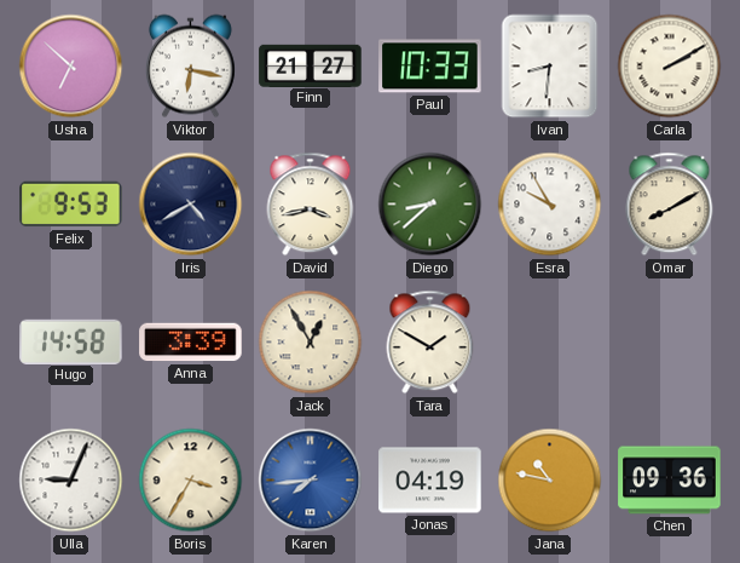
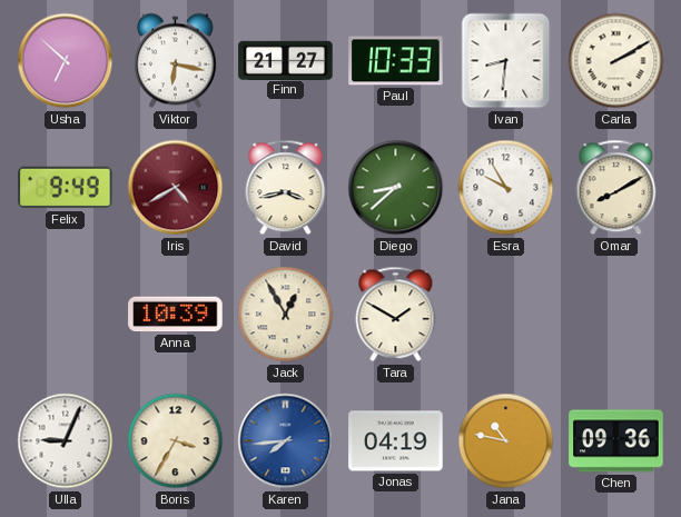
Felix: 9:53 -> 9:49 (66, 188)
Iris dial: navy -> burgundy (176, 188)
Hugo: 14:58 -> none (71, 341)
Anna: 3:39 -> 10:39 (176, 315)
